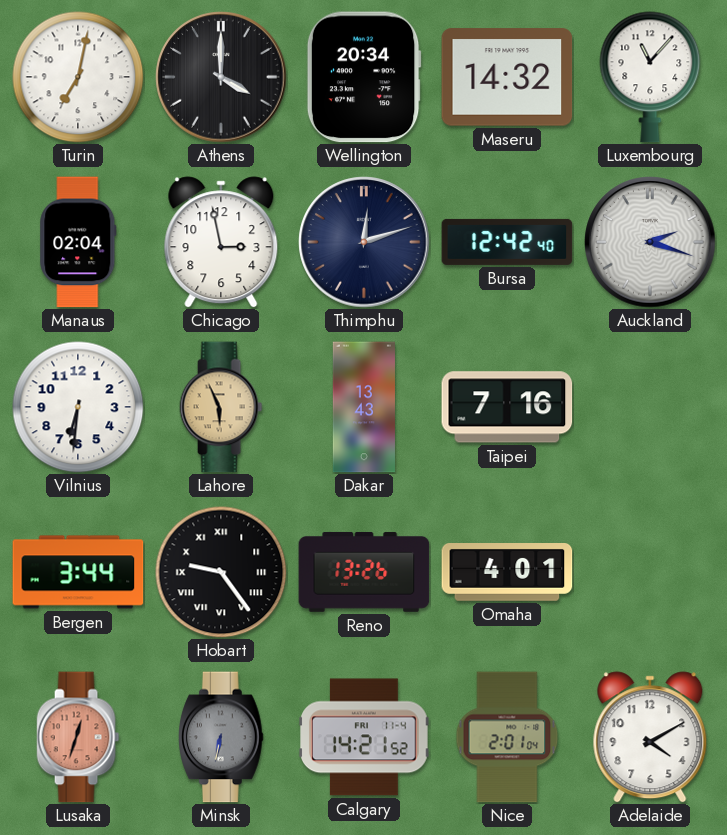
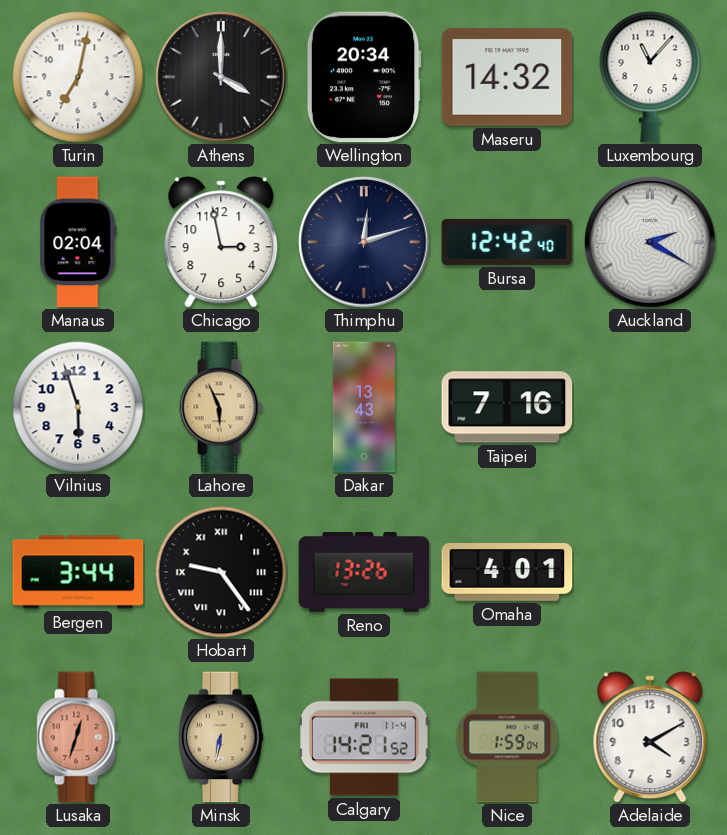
Auckland: 2:18 -> 2:20 (650, 242)
Vilnius: 6:31 -> 5:57 (78, 407)
Minsk dial: grey -> champagne (221, 737)
Nice: 2:01 -> 1:59 (507, 737)
